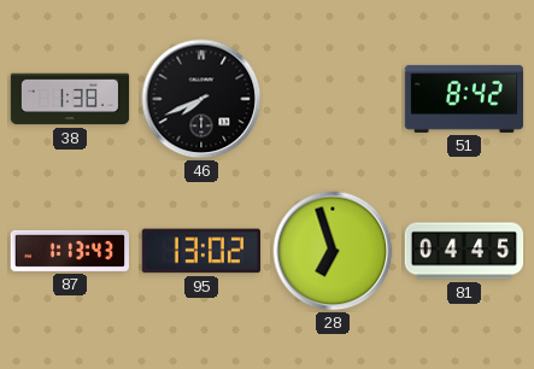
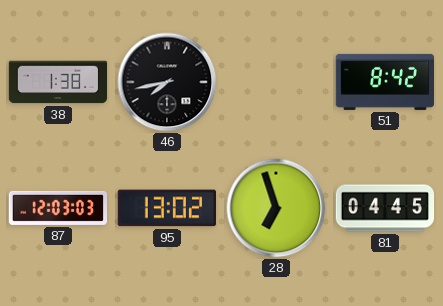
46: 7:41 -> 7:43 (167, 82)
87: 1:13 -> 12:03 (57, 208)
